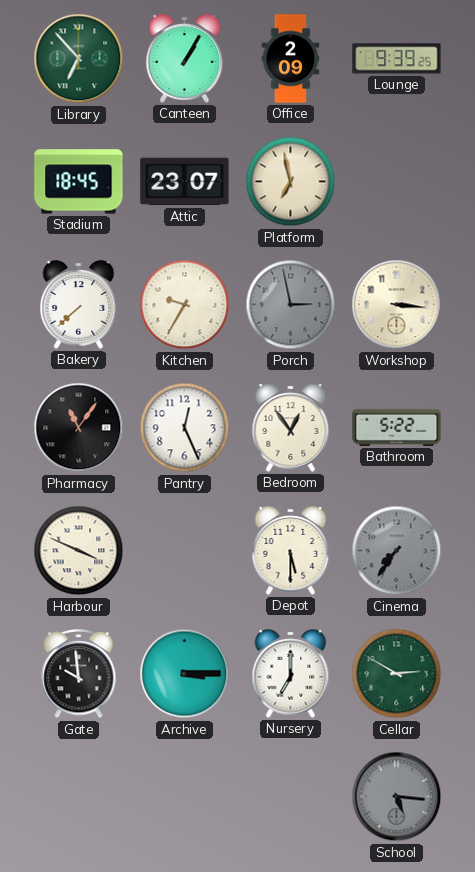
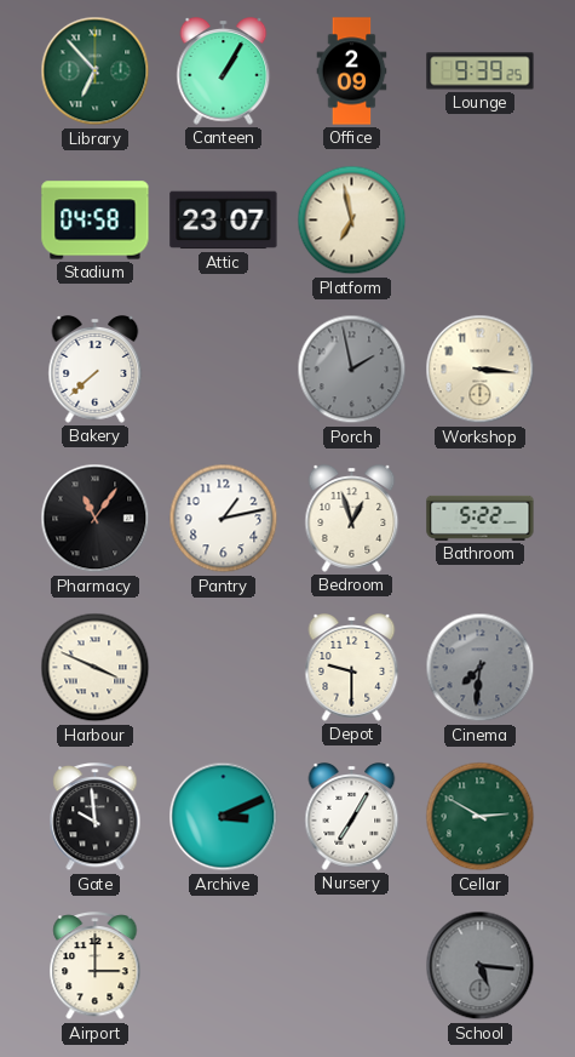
Stadium: 18:45 -> 04:58 (96, 221)
Kitchen: 9:35 -> none (185, 305)
Porch: 2:58 -> 1:58 (352, 370)
Pantry: 12:26 -> 1:13 (224, 519)
Bedroom: 12:54 -> 12:57 (352, 519)
Depot: 5:30 -> 9:30 (352, 668)
Cinema: 7:36 -> 7:31 (481, 668)
Archive: 3:15 -> 3:11 (224, 817)
Nursery: 7:00 -> 7:05 (352, 817)
Airport: none -> 3:00 (96, 967)
